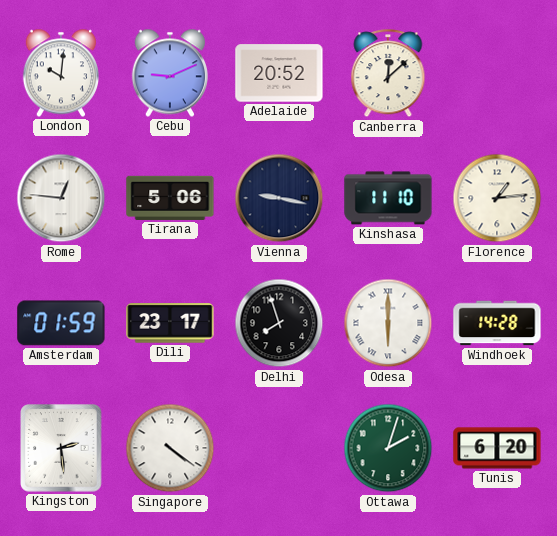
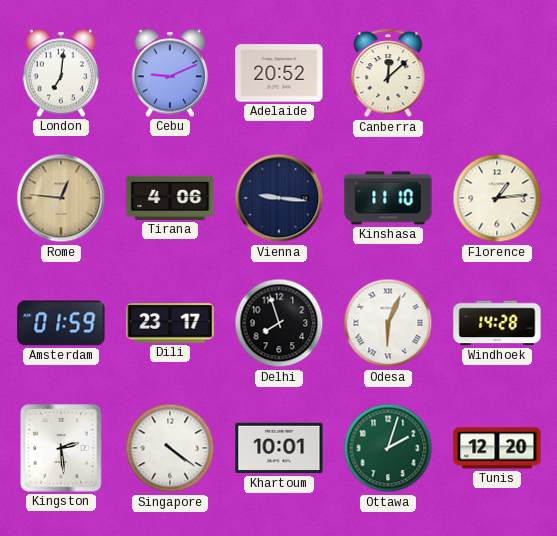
London: 10:01 -> 7:01 (60, 73)
Rome dial: white -> champagne (61, 198)
Tirana: 5:06 -> 4:06 (170, 198)
Vienna: 9:17 -> 9:16 (279, 198)
Odesa: 6:00 -> 6:04 (388, 323)
Khartoum: none -> 10:01 (279, 448)
Tunis: 6:20 -> 12:20 (497, 448)
